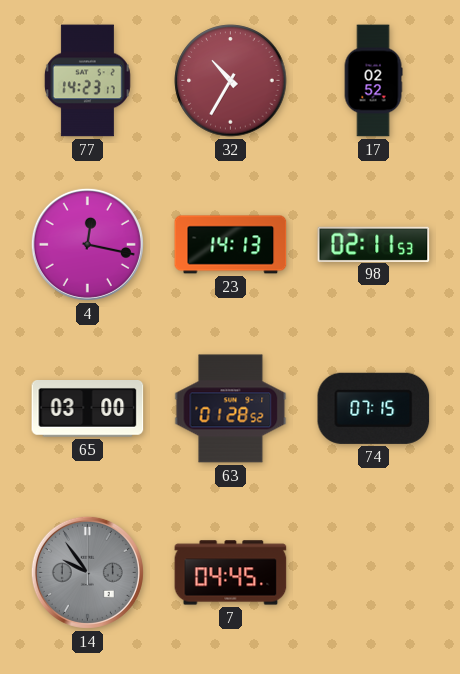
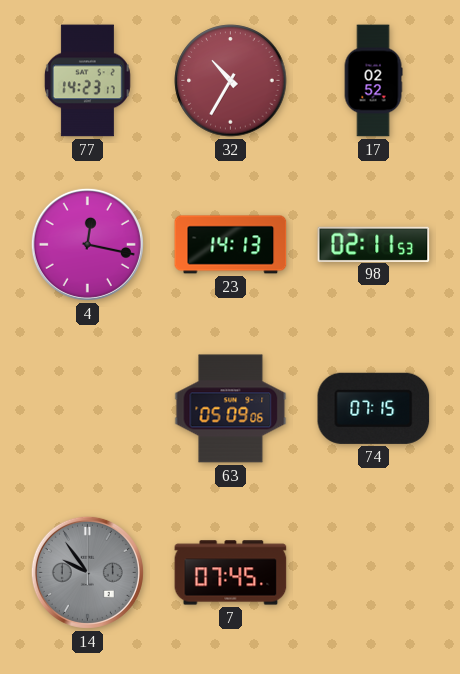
65: 03:00 -> none (88, 409)
63: 01:28 -> 05:09 (231, 409)
7: 04:45 -> 07:45 (231, 573)
